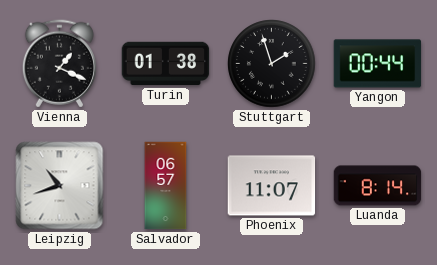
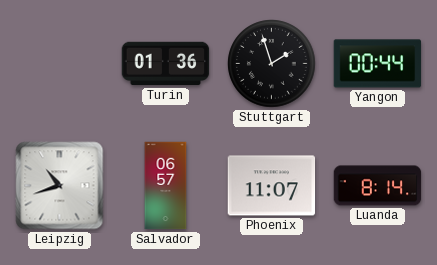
Vienna: 1:19 -> none (59, 64)
Turin: 01:38 -> 01:36 (166, 64)
